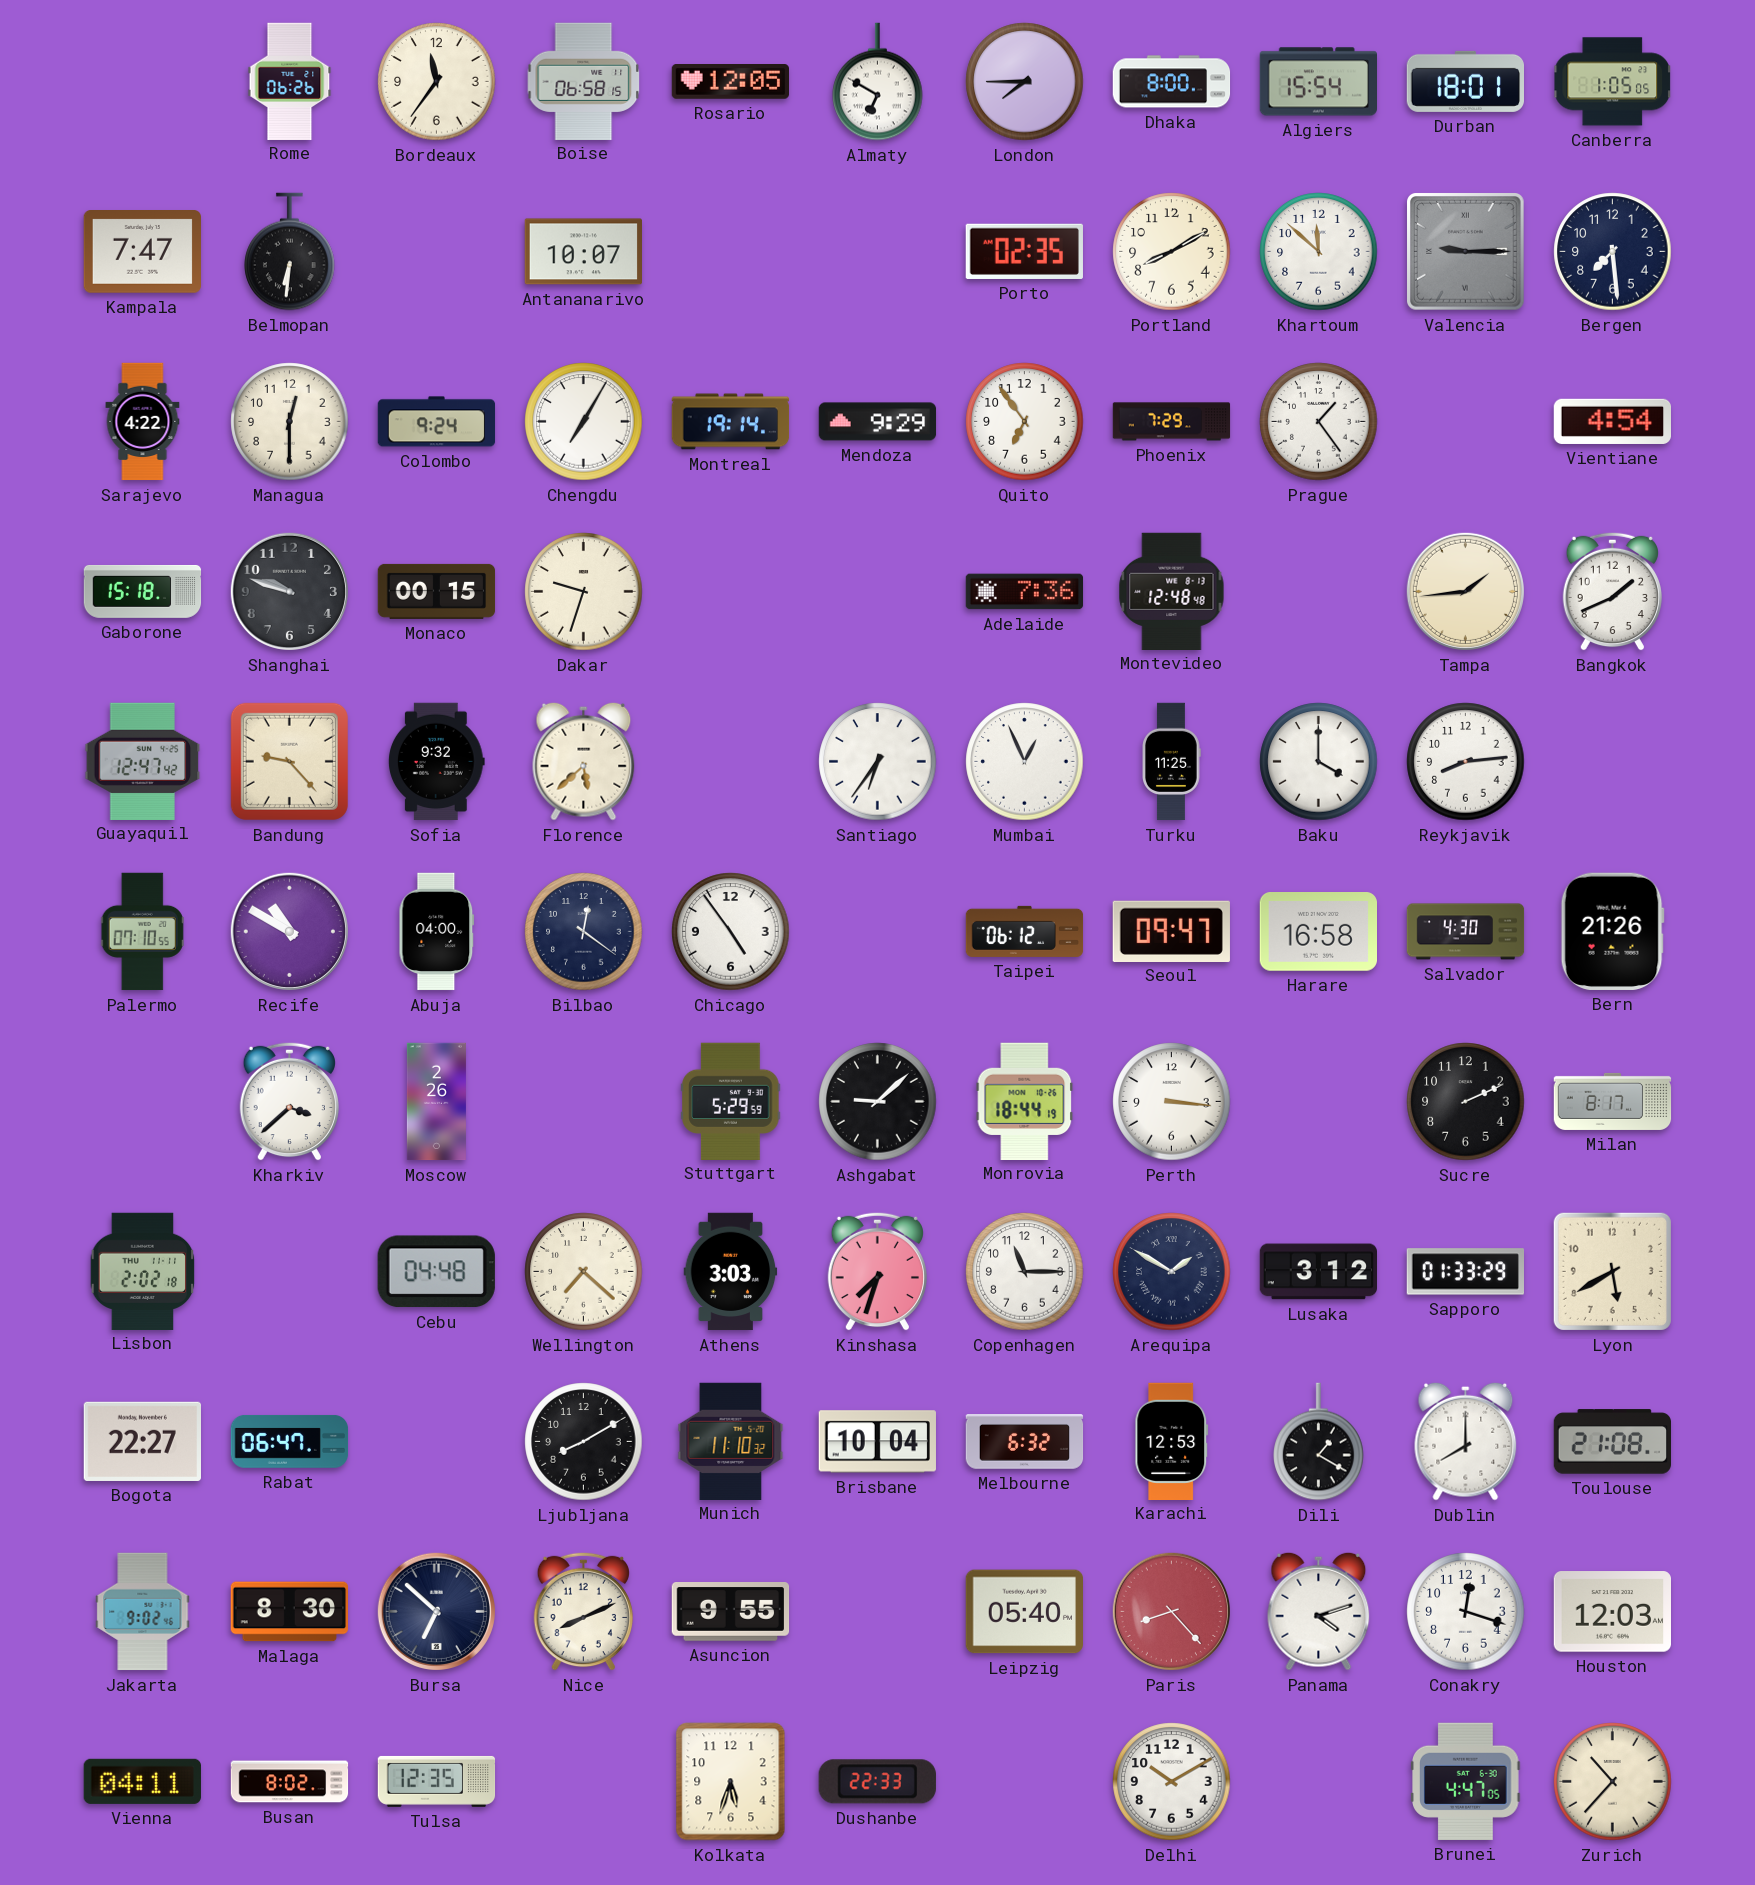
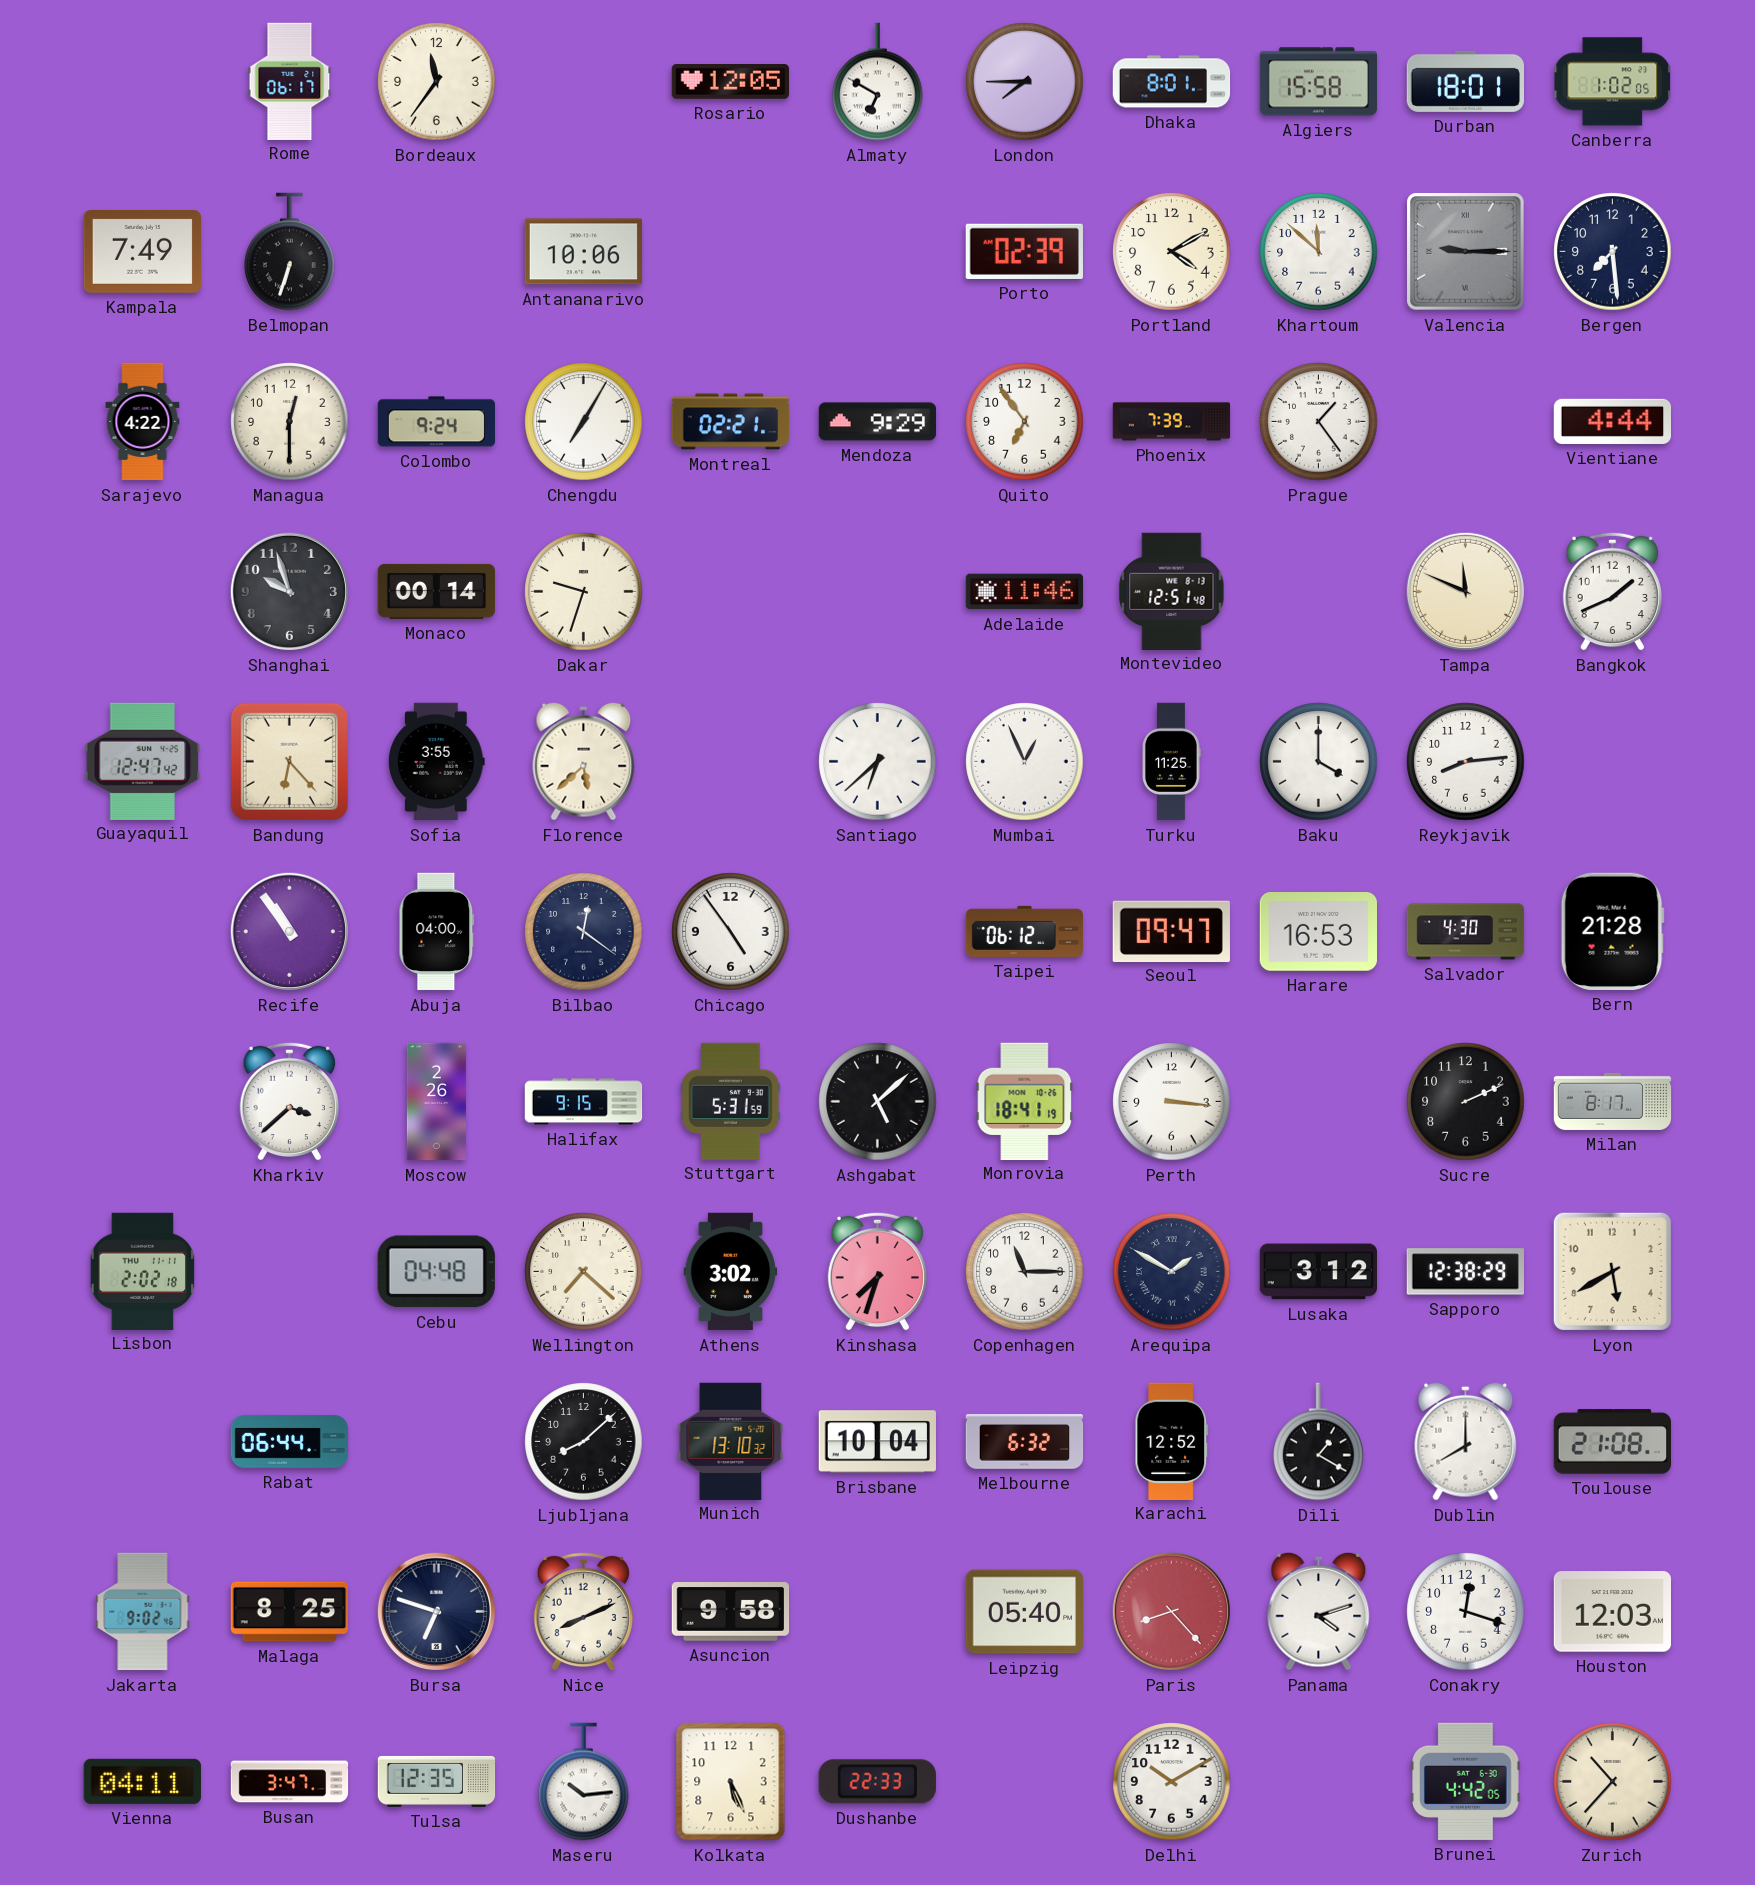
Rome: 06:26 -> 06:17 (290, 81)
Boise: 06:58 -> none (584, 81)
Dhaka: 8:00 -> 8:01 (1172, 82)
Algiers: 15:54 -> 15:58 (1318, 82)
Canberra: 1:05 -> 1:02 (1613, 82)
Kampala: 7:47 -> 7:49 (142, 252)
Belmopan: 6:31 -> 6:33 (290, 252)
Antananarivo: 10:07 -> 10:06 (583, 252)
Porto: 02:35 -> 02:39 (1024, 251)
Portland: 8:10 -> 4:10 (1172, 252)
Montreal: 19:14 -> 02:21 (731, 422)
Phoenix: 7:29 -> 7:39 (1172, 422)
Vientiane: 4:54 -> 4:44 (1612, 421)
Gaborone: 15:18 -> none (143, 591)
Shanghai: 9:48 -> 9:57 (289, 591)
Monaco: 00:15 -> 00:14 (437, 591)
Adelaide: 7:36 -> 11:46 (1025, 592)
Montevideo: 12:48 -> 12:51 (1172, 591)
Tampa: 1:44 -> 11:49 (1465, 591)
Bandung: 9:23 -> 6:23 (289, 761)
Sofia: 9:32 -> 3:55 (436, 762)
Santiago: 6:36 -> 6:38 (878, 762)
Palermo: 07:10 -> none (142, 932)
Recife: 10:50 -> 10:54 (289, 931)
Harare: 16:58 -> 16:53 (1318, 932)
Bern: 21:26 -> 21:28 (1612, 931)
Halifax: none -> 9:15 (584, 1102)
Stuttgart: 5:29 -> 5:31 (731, 1101)
Ashgabat: 9:08 -> 5:08 (878, 1102)
Monrovia: 18:44 -> 18:41 (1025, 1101)
Athens: 3:03 -> 3:02 (731, 1272)
Sapporo: 01:33 -> 12:38 (1465, 1272)
Bogota: 22:27 -> none (142, 1441)
Rabat: 06:47 -> 06:44 (290, 1442)
Ljubljana: 8:10 -> 8:08 (584, 1442)
Munich: 11:10 -> 13:10 (731, 1441)
Karachi: 12:53 -> 12:52 (1172, 1441)
Malaga: 8:30 -> 8:25 (289, 1612)
Bursa: 6:52 -> 6:48 (436, 1611)
Asuncion: 9:55 -> 9:58 (731, 1612)
Busan: 8:02 -> 3:47 (290, 1782)
Maseru: none -> 10:14 (584, 1782)
Kolkata: 5:33 -> 5:26 (731, 1782)
Brunei: 4:47 -> 4:42 (1466, 1781)
